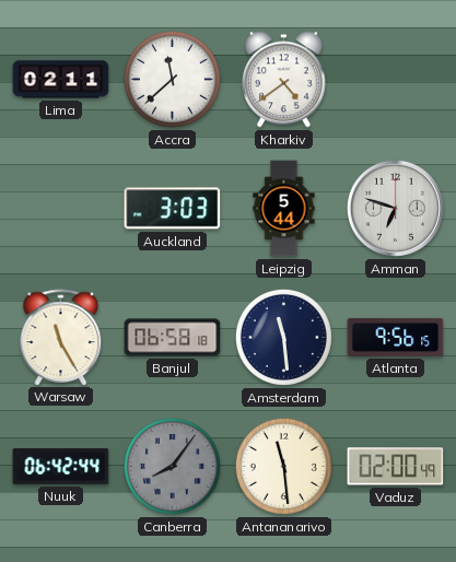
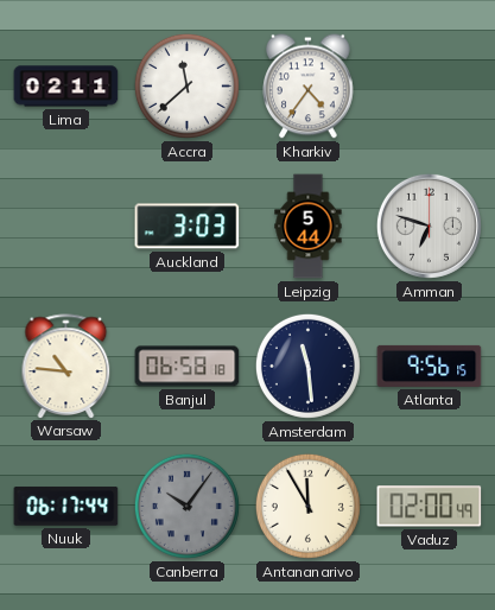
Kharkiv: 4:39 -> 4:36 (309, 87)
Warsaw: 11:25 -> 10:46 (66, 366)
Nuuk: 06:42 -> 06:17 (66, 507)
Canberra: 8:06 -> 10:06 (186, 506)
Antananarivo: 11:29 -> 11:55 (307, 506)
